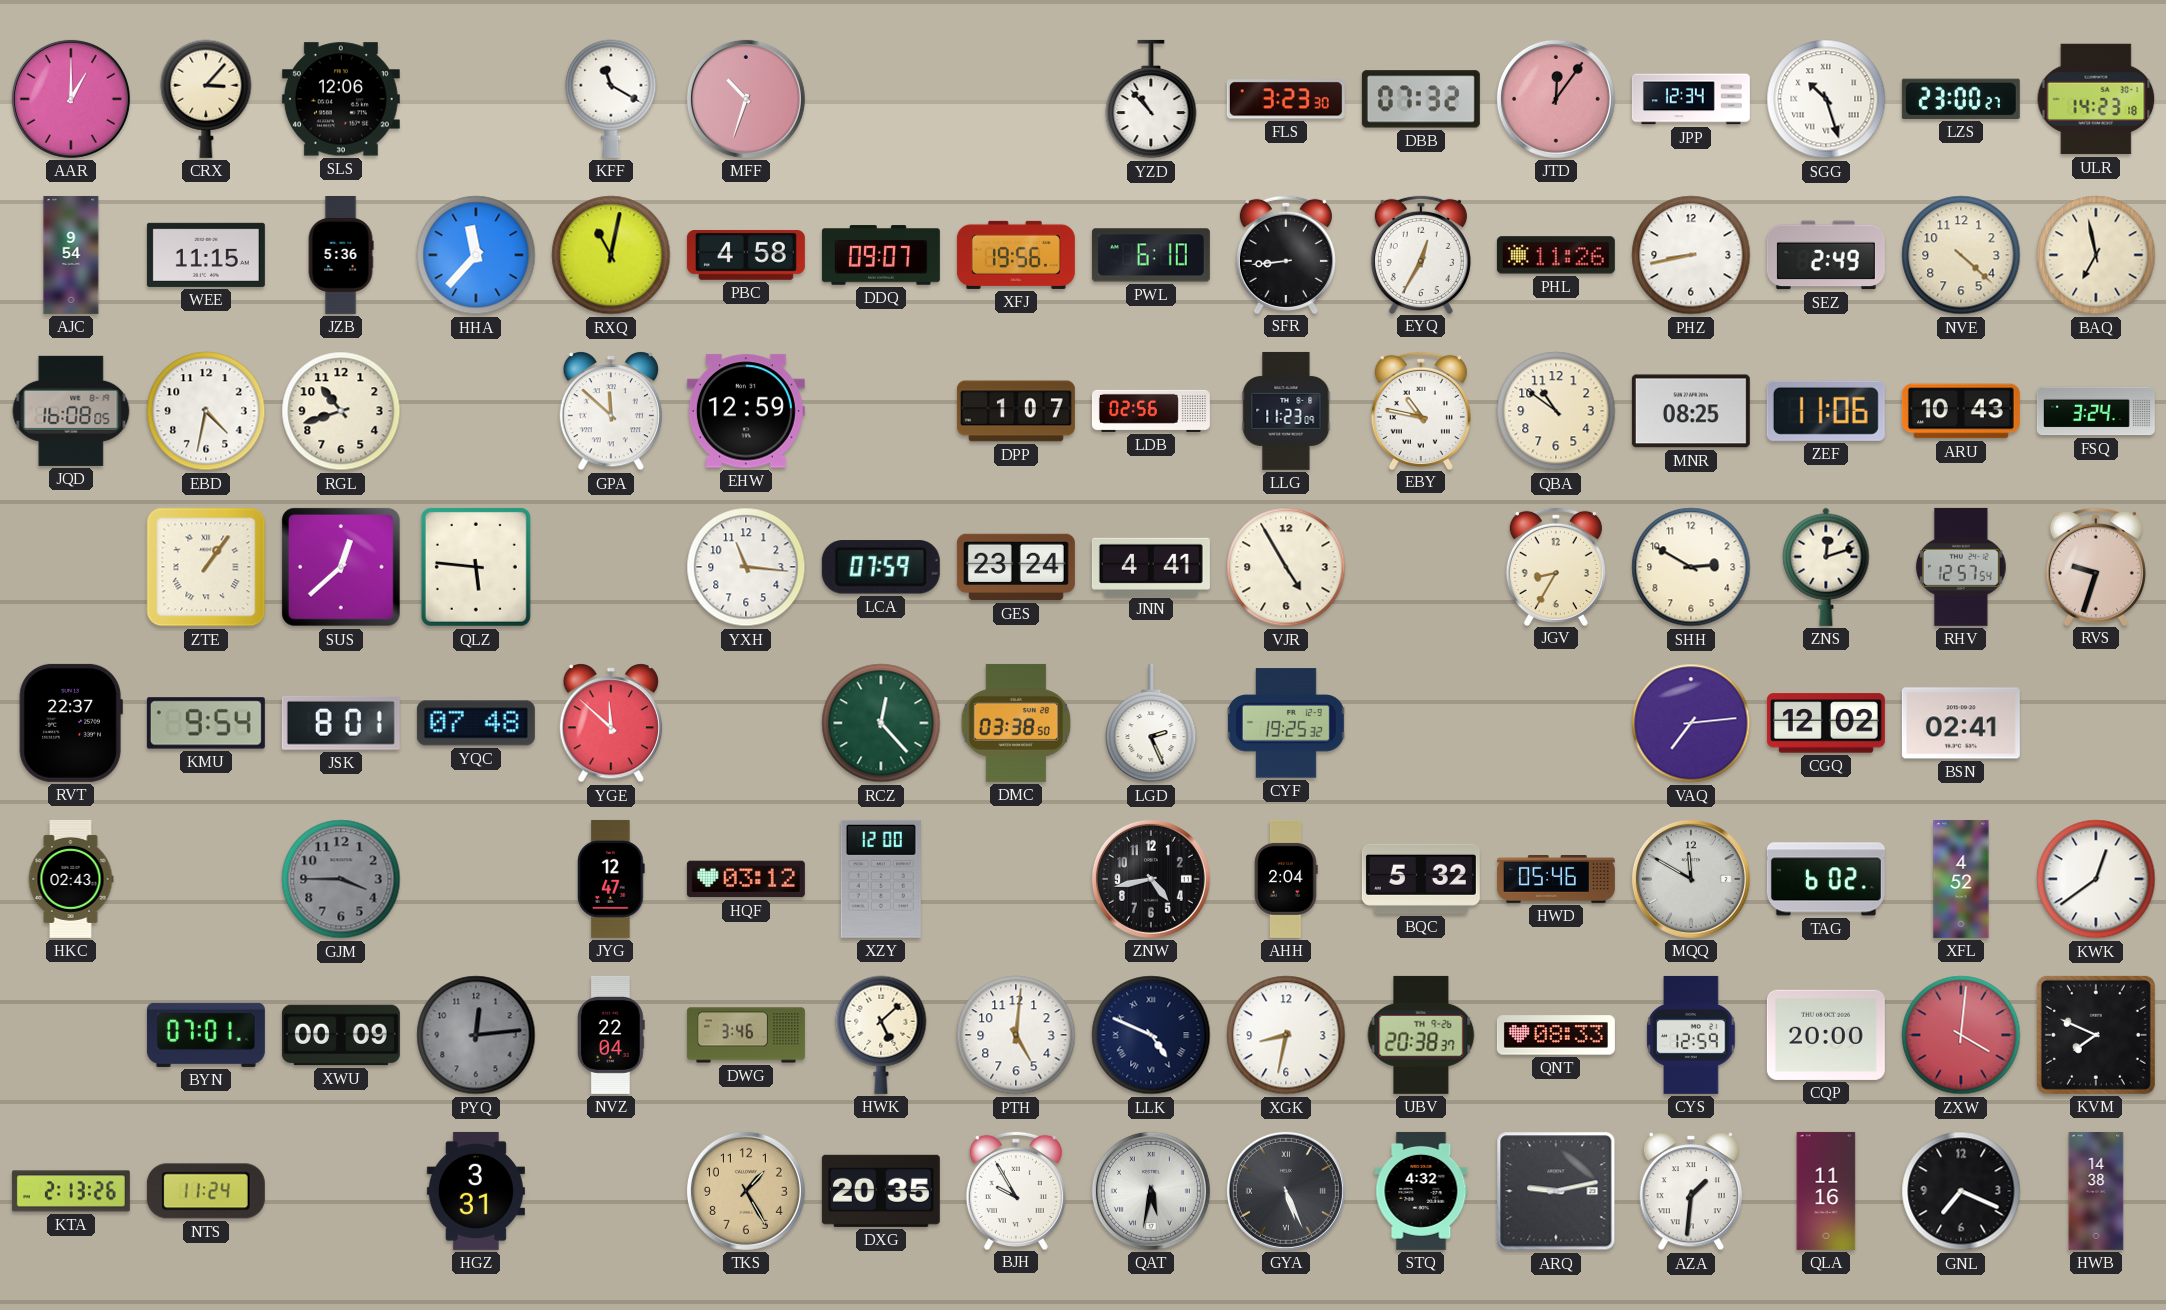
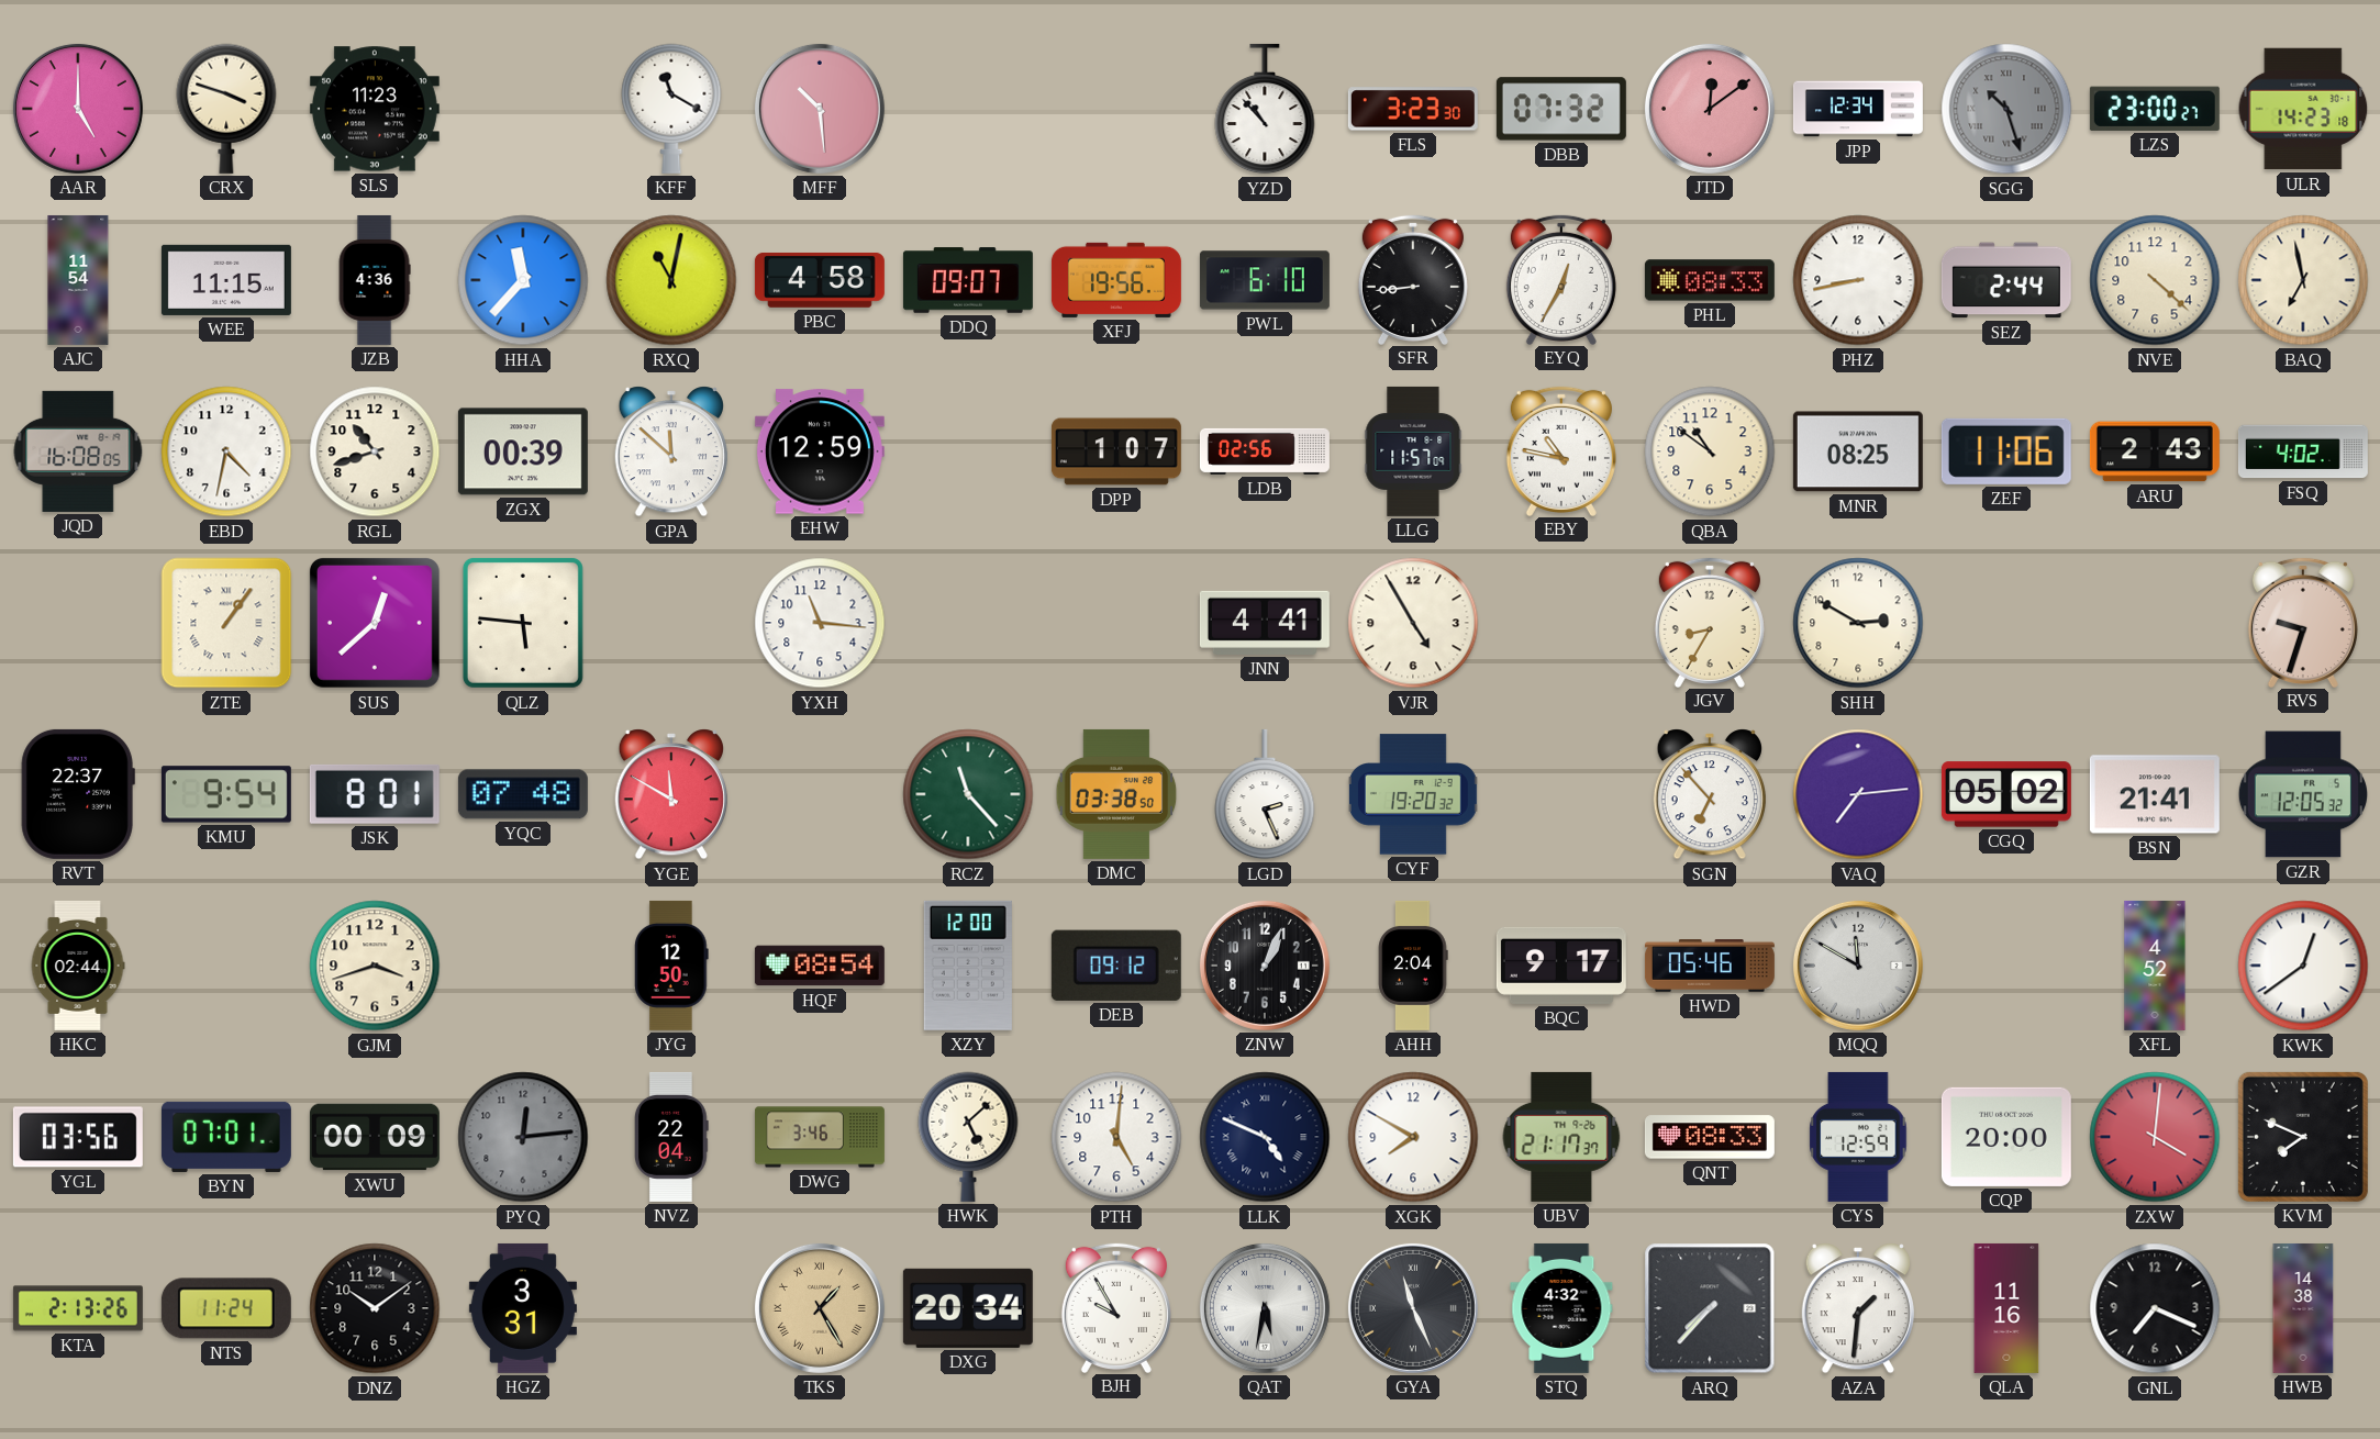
AAR: 1:00 -> 5:00 (78, 109)
CRX: 3:07 -> 3:48 (226, 109)
SLS: 12:06 -> 11:23 (375, 109)
MFF: 10:33 -> 10:29 (820, 109)
JTD: 12:06 -> 12:09 (1710, 109)
SGG dial: white -> grey (2006, 109)
AJC: 9:54 -> 11:54 (78, 280)
JZB: 5:36 -> 4:36 (375, 280)
PHL: 11:26 -> 08:33 (1710, 280)
SEZ: 2:49 -> 2:44 (2006, 280)
ZGX: none -> 00:39 (523, 451)
LLG: 11:23 -> 11:57 (1413, 451)
ARU: 10:43 -> 2:43 (2155, 451)
FSQ: 3:24 -> 4:02 (2303, 451)
LCA: 07:59 -> none (881, 567)
GES: 23:24 -> none (1016, 567)
ZNS: 12:12 -> none (1826, 567)
RHV: 12:57 -> none (1961, 567)
YGE: 11:52 -> 11:50 (671, 794)
RCZ: 12:23 -> 11:23 (968, 794)
CYF: 19:25 -> 19:20 (1413, 794)
SGN: none -> 6:53 (1710, 794)
CGQ: 12:02 -> 05:02 (2006, 794)
BSN: 02:41 -> 21:41 (2155, 794)
GZR: none -> 12:05 (2302, 794)
HKC: 02:43 -> 02:44 (78, 966)
GJM: 3:45 -> 3:42 (375, 966)
GJM dial: grey -> cream (375, 966)
JYG: 12:47 -> 12:50 (671, 966)
HQF: 03:12 -> 08:54 (820, 966)
DEB: none -> 09:12 (1116, 966)
ZNW: 4:43 -> 1:04 (1265, 966)
BQC: 5:32 -> 9:17 (1561, 966)
TAG: 6:02 -> none (1826, 879)
YGL: none -> 03:56 (78, 1137)
XGK: 8:32 -> 7:50 (1413, 1137)
UBV: 20:38 -> 21:17 (1561, 1137)
DNZ: none -> 10:09 (375, 1308)
TKS numerals: Arabic -> Roman (820, 1308)
DXG: 20:35 -> 20:34 (968, 1308)
GYA: 5:26 -> 11:26 (1413, 1308)
ARQ: 9:13 -> 7:37 (1710, 1308)
